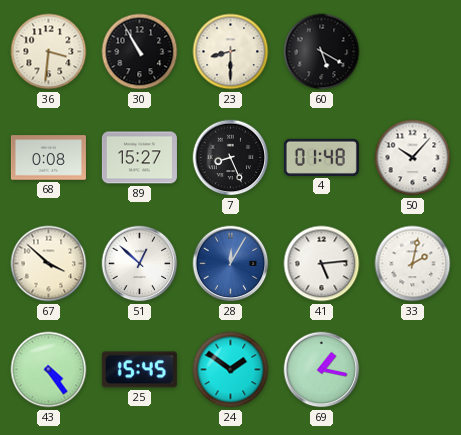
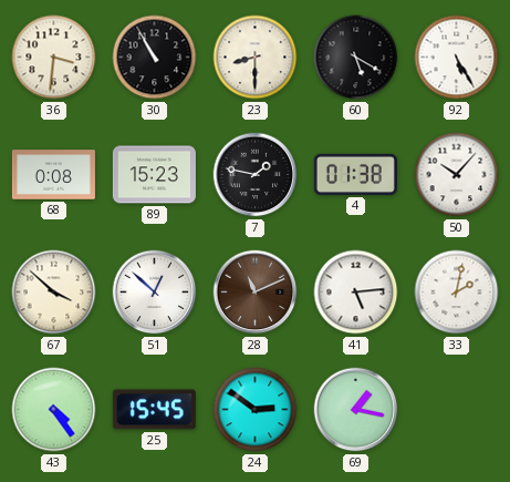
92: none -> 5:25 (457, 58)
89: 15:27 -> 15:23 (154, 175)
7: 8:26 -> 1:47 (256, 175)
4: 01:48 -> 01:38 (355, 174)
28: 12:05 -> 11:11 (256, 293)
28 dial: blue -> brown (256, 293)
24: 1:51 -> 2:51 (256, 410)
